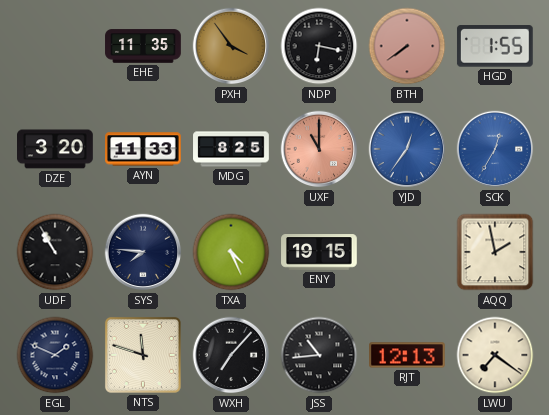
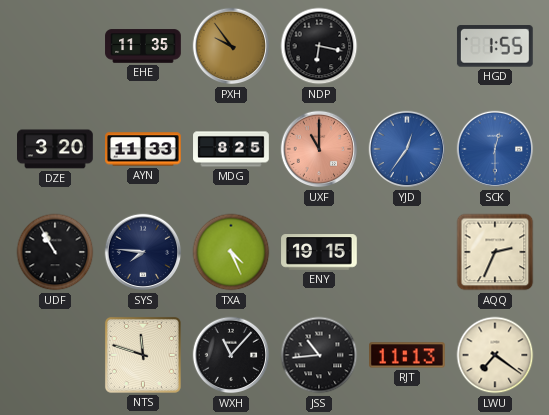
PXH: 3:54 -> 9:54 (231, 46)
BTH: 7:39 -> none (407, 46)
SCK: 12:35 -> 12:30 (495, 149)
AQQ: 1:58 -> 2:34 (495, 252)
EGL: 1:49 -> none (55, 355)
WXH: 7:07 -> 11:07 (231, 355)
RJT: 12:13 -> 11:13 (408, 355)
